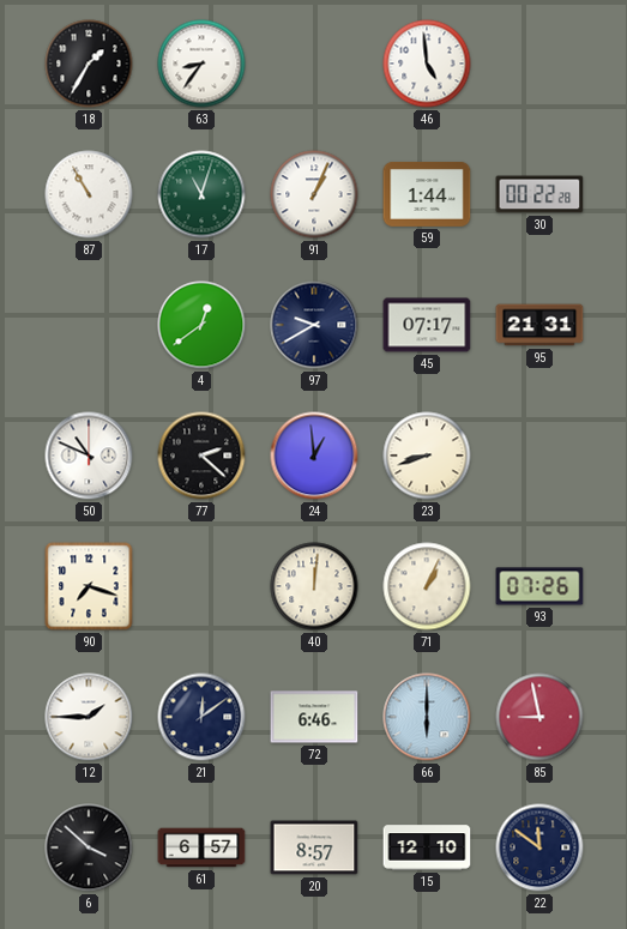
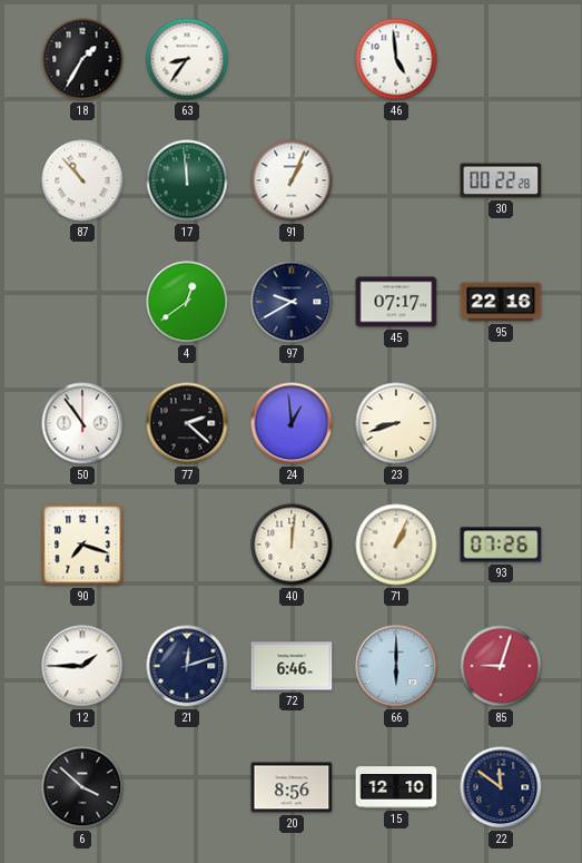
87: 10:55 -> 10:53 (82, 180)
17: 11:03 -> 11:59 (187, 180)
59: 1:44 -> none (427, 194)
95: 21:31 -> 22:16 (501, 302)
50: 10:49 -> 10:54 (82, 423)
21: 12:09 -> 12:12 (187, 666)
85: 8:58 -> 9:03 (501, 666)
61: 6:57 -> none (201, 847)
20: 8:57 -> 8:56 (292, 787)
